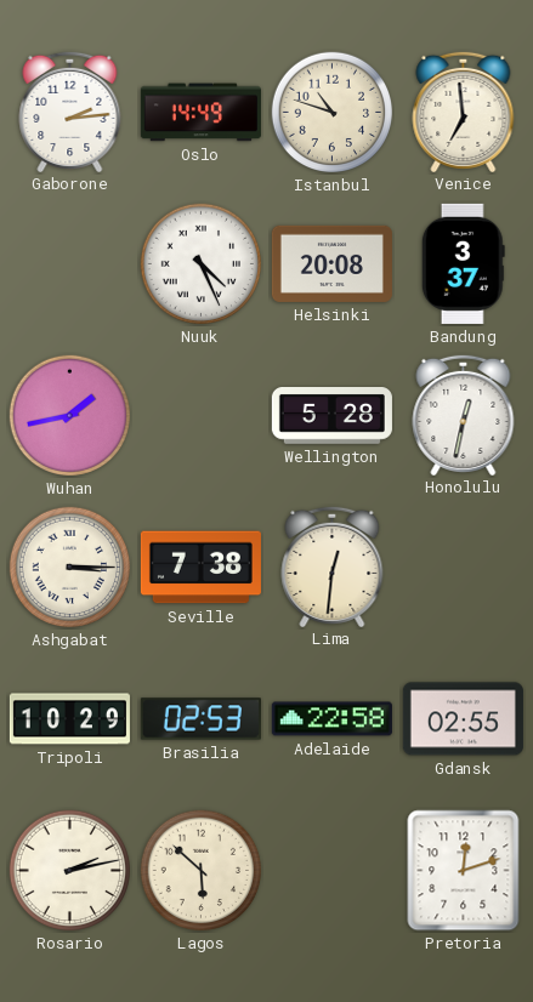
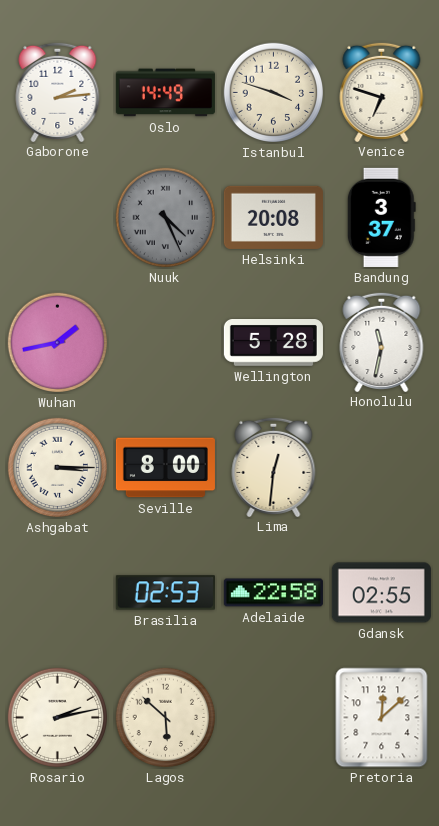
Istanbul: 10:48 -> 3:48 (274, 93)
Venice: 6:59 -> 6:48 (382, 91)
Nuuk dial: white -> grey (166, 218)
Honolulu: 12:32 -> 11:32 (382, 341)
Seville: 7:38 -> 8:00 (165, 468)
Tripoli: 10:29 -> none (69, 719)
Pretoria: 12:12 -> 12:08 (382, 718)
